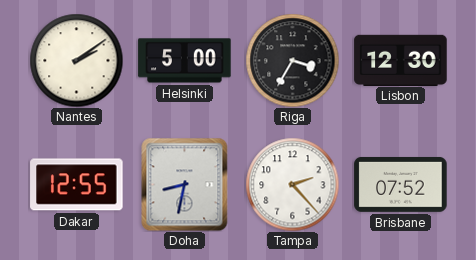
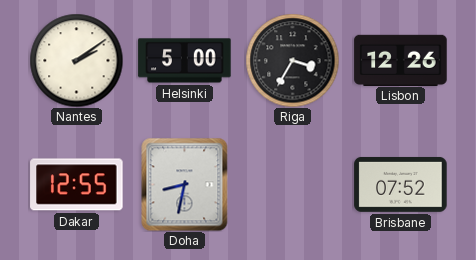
Lisbon: 12:30 -> 12:26 (401, 60)
Tampa: 2:23 -> none (292, 184)
